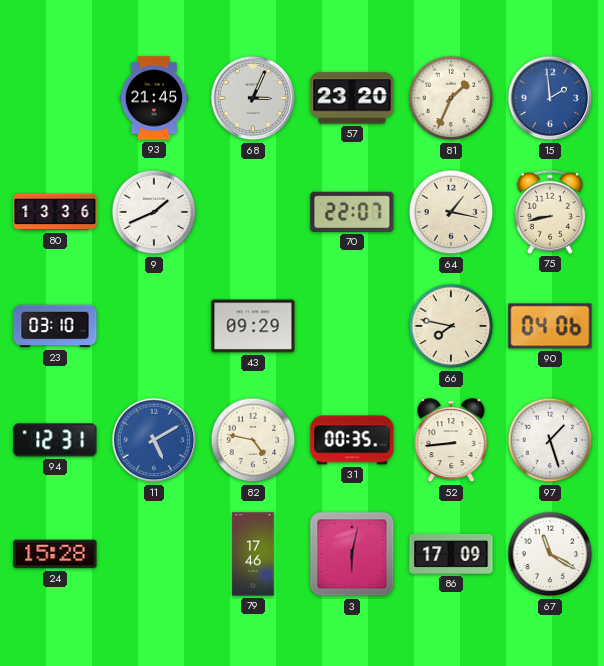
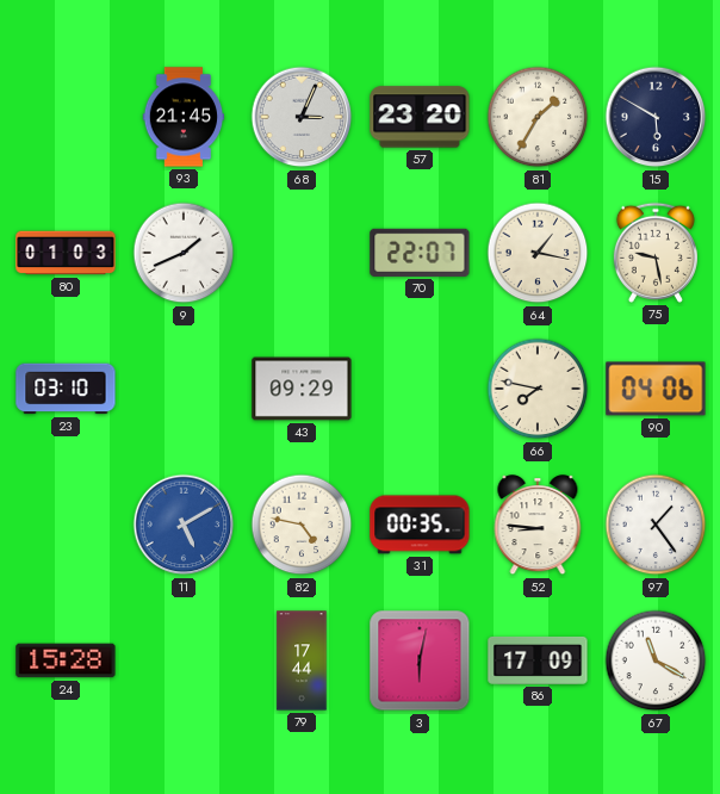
81: 1:34 -> 1:35 (538, 117)
15: 1:59 -> 5:50 (656, 117)
15 dial: blue -> navy (656, 117)
80: 13:36 -> 01:03 (66, 253)
75: 8:43 -> 9:28 (656, 253)
94: 12:31 -> none (55, 440)
52: 8:44 -> 8:46 (538, 526)
97: 1:27 -> 1:24 (656, 525)
79: 17:46 -> 17:44 (302, 660)
